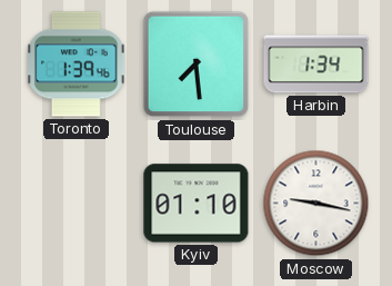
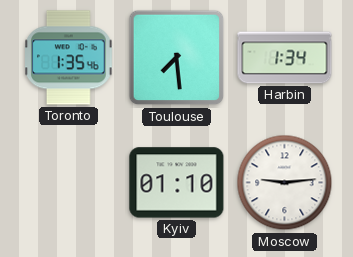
Toronto: 1:39 -> 1:35 (69, 58)
Moscow: 9:17 -> 9:14 (285, 183)
